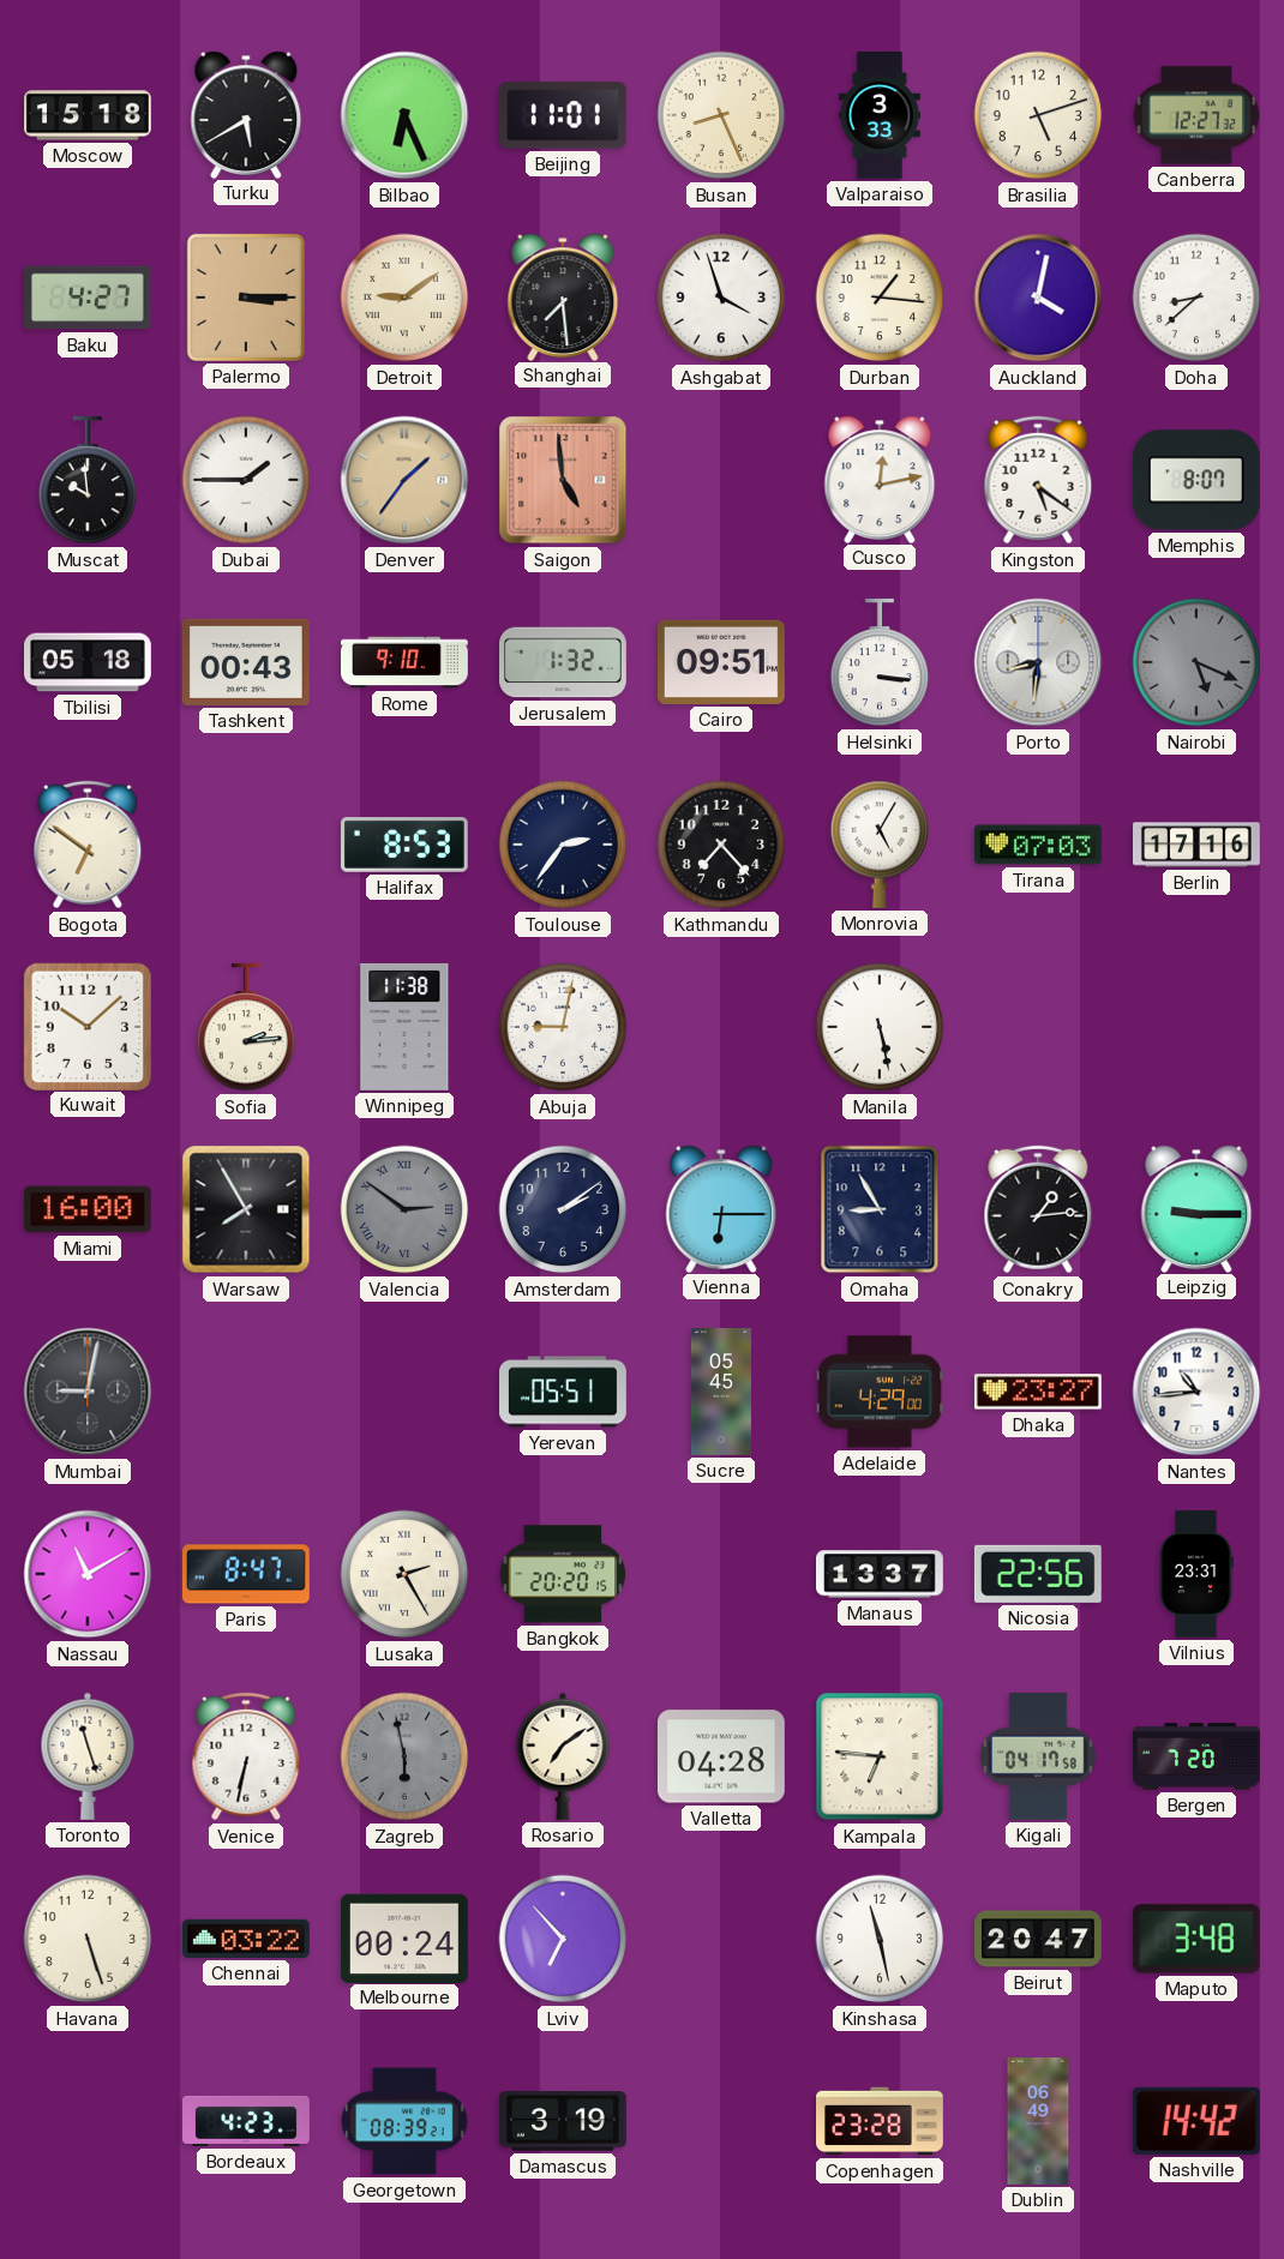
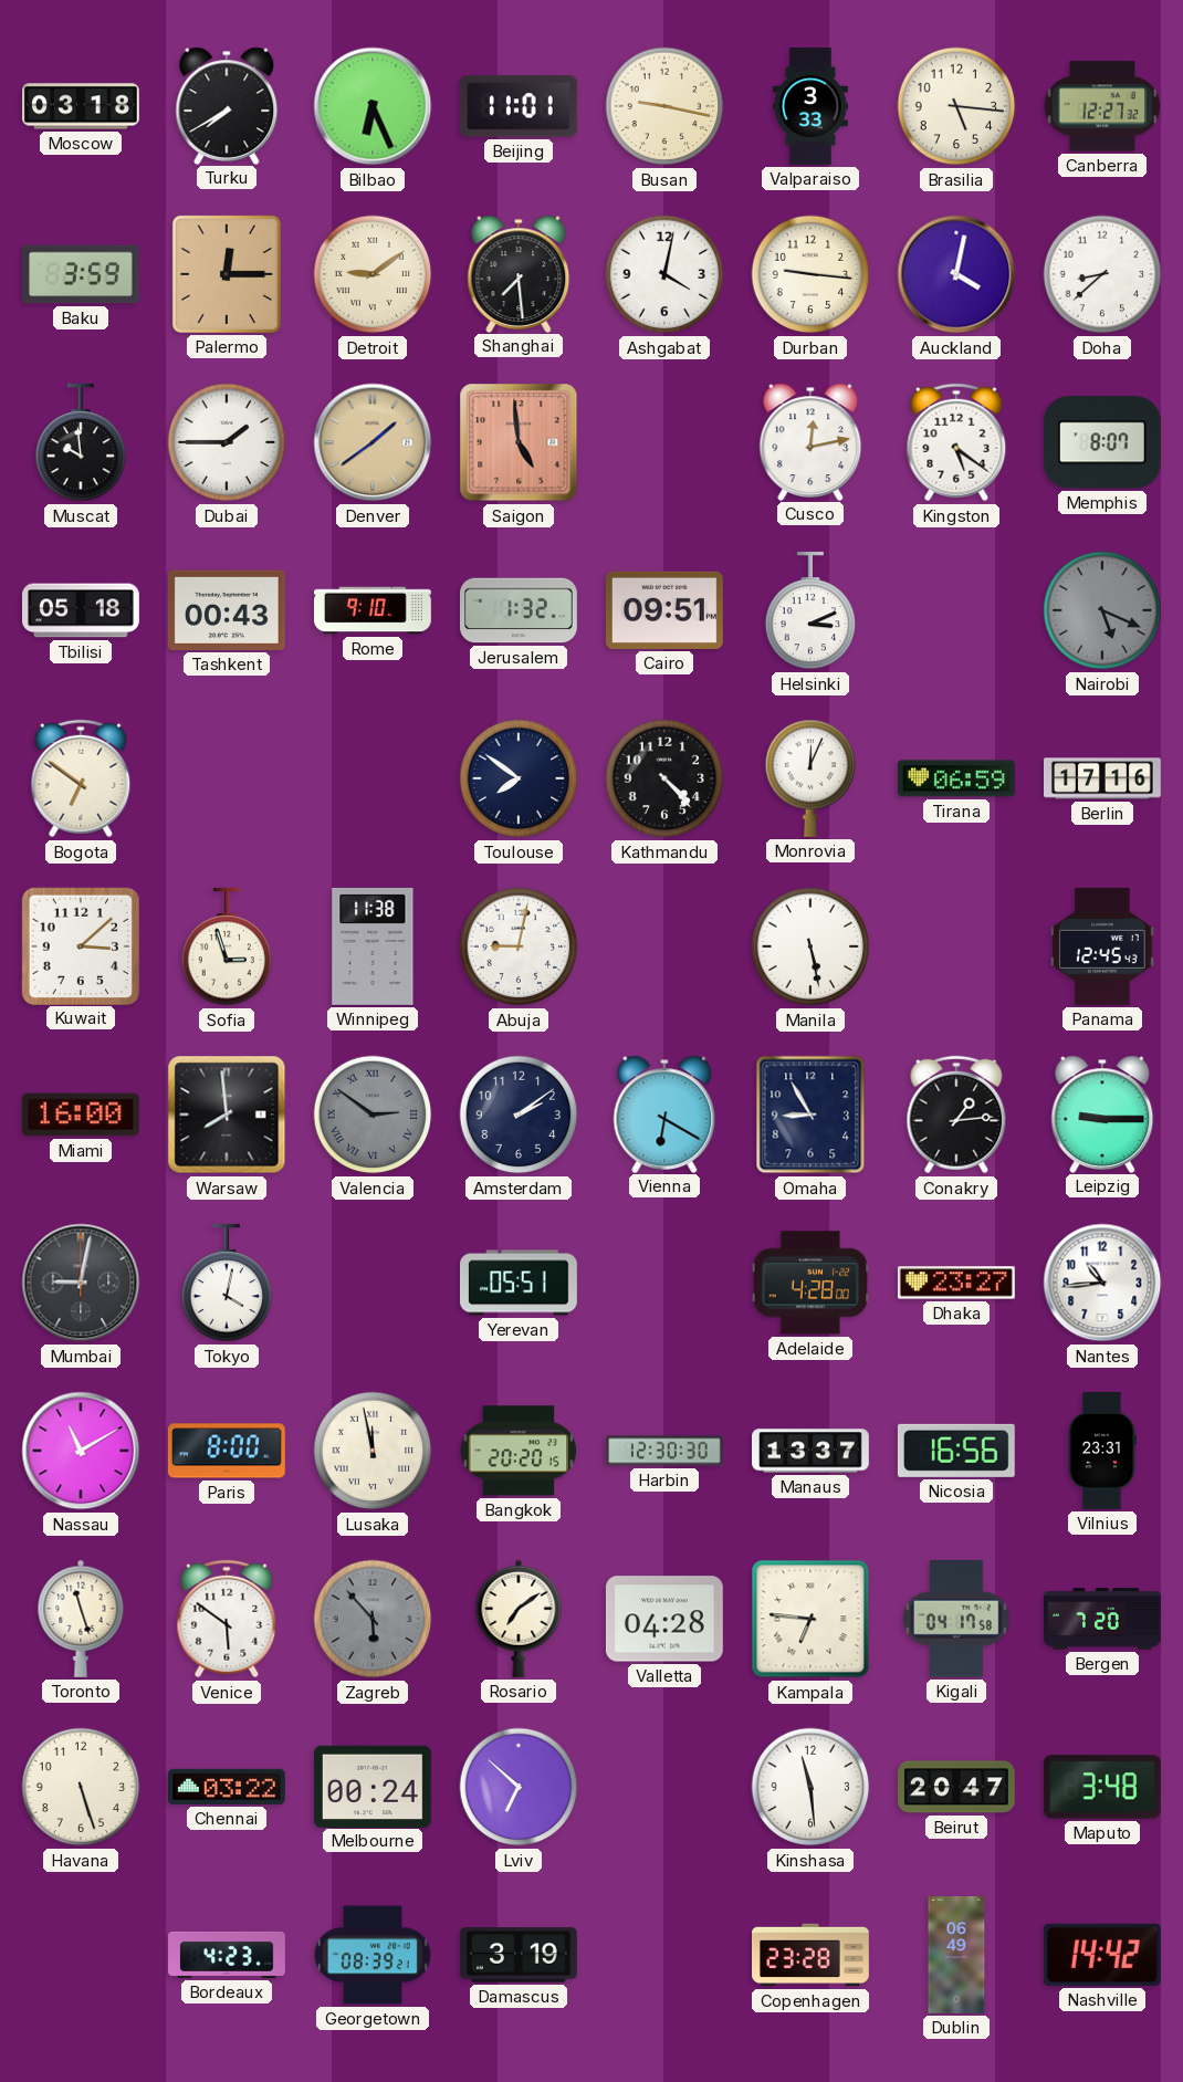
Moscow: 15:18 -> 03:18 (82, 106)
Turku: 5:40 -> 7:40 (227, 105)
Busan: 8:26 -> 9:17 (664, 106)
Brasilia: 5:12 -> 5:16 (956, 106)
Baku: 4:27 -> 3:59 (81, 274)
Palermo: 3:15 -> 12:15 (227, 274)
Ashgabat: 3:57 -> 4:02 (664, 274)
Durban: 1:16 -> 9:16 (810, 274)
Denver: 1:36 -> 1:39 (373, 442)
Helsinki: 3:16 -> 3:11 (810, 610)
Porto: 8:31 -> none (1038, 662)
Halifax: 8:53 -> none (404, 846)
Toulouse: 2:36 -> 7:51 (519, 778)
Kathmandu: 7:23 -> 4:23 (664, 778)
Monrovia: 5:05 -> 12:04 (810, 778)
Tirana: 07:03 -> 06:59 (956, 778)
Kuwait: 10:08 -> 3:08 (80, 945)
Sofia: 2:14 -> 2:57 (227, 946)
Panama: none -> 12:45 (1102, 946)
Warsaw: 7:55 -> 7:59 (227, 1115)
Vienna: 6:15 -> 6:20 (664, 1113)
Tokyo: none -> 4:02 (227, 1283)
Sucre: 05:45 -> none (721, 1393)
Adelaide: 4:29 -> 4:28 (810, 1283)
Paris: 8:47 -> 8:00 (227, 1451)
Lusaka: 2:25 -> 11:58 (373, 1451)
Harbin: none -> 12:30 (666, 1451)
Nicosia: 22:56 -> 16:56 (956, 1451)
Venice: 6:32 -> 5:51 (227, 1619)
Zagreb: 5:58 -> 5:53 (373, 1619)
Lviv: 6:53 -> 6:52 (519, 1787)
Kinshasa: 11:28 -> 11:29 (810, 1787)
